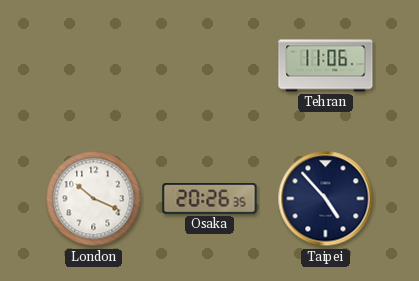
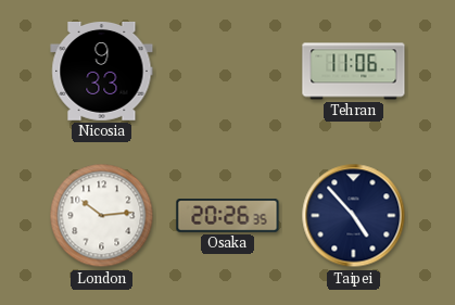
Nicosia: none -> 9:33 (102, 71)
London: 10:19 -> 10:14 (102, 216)
